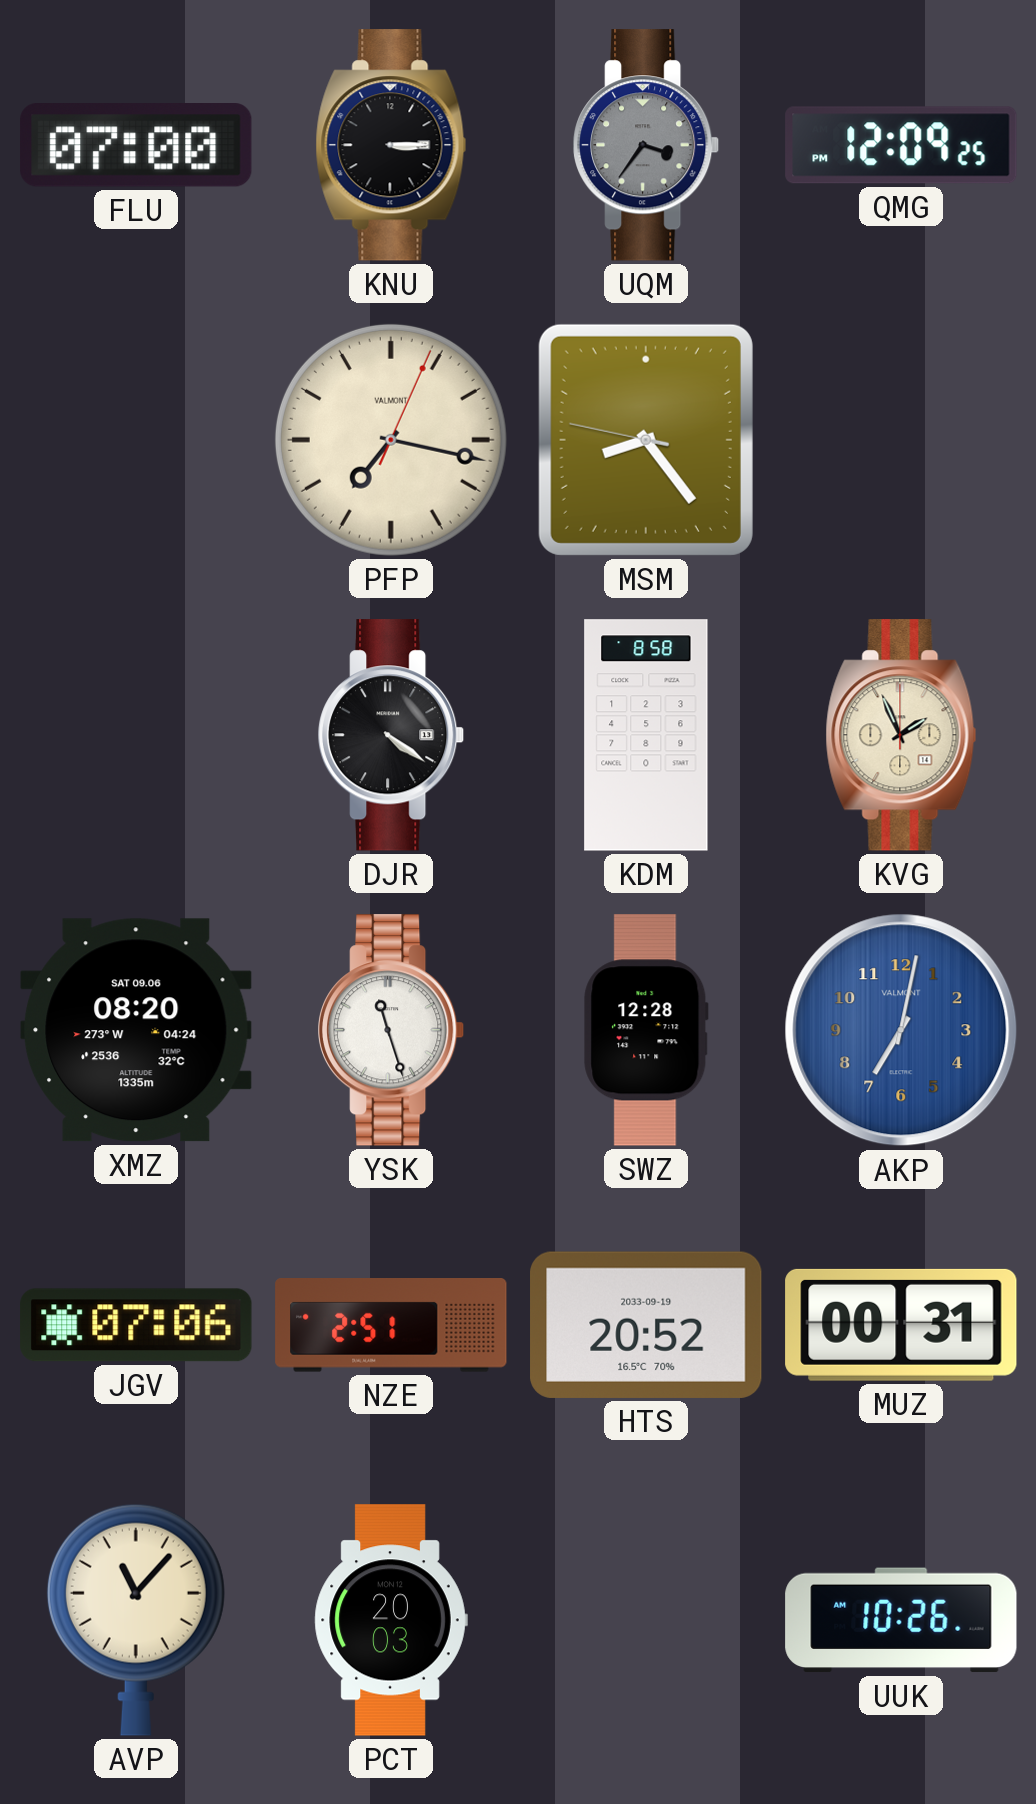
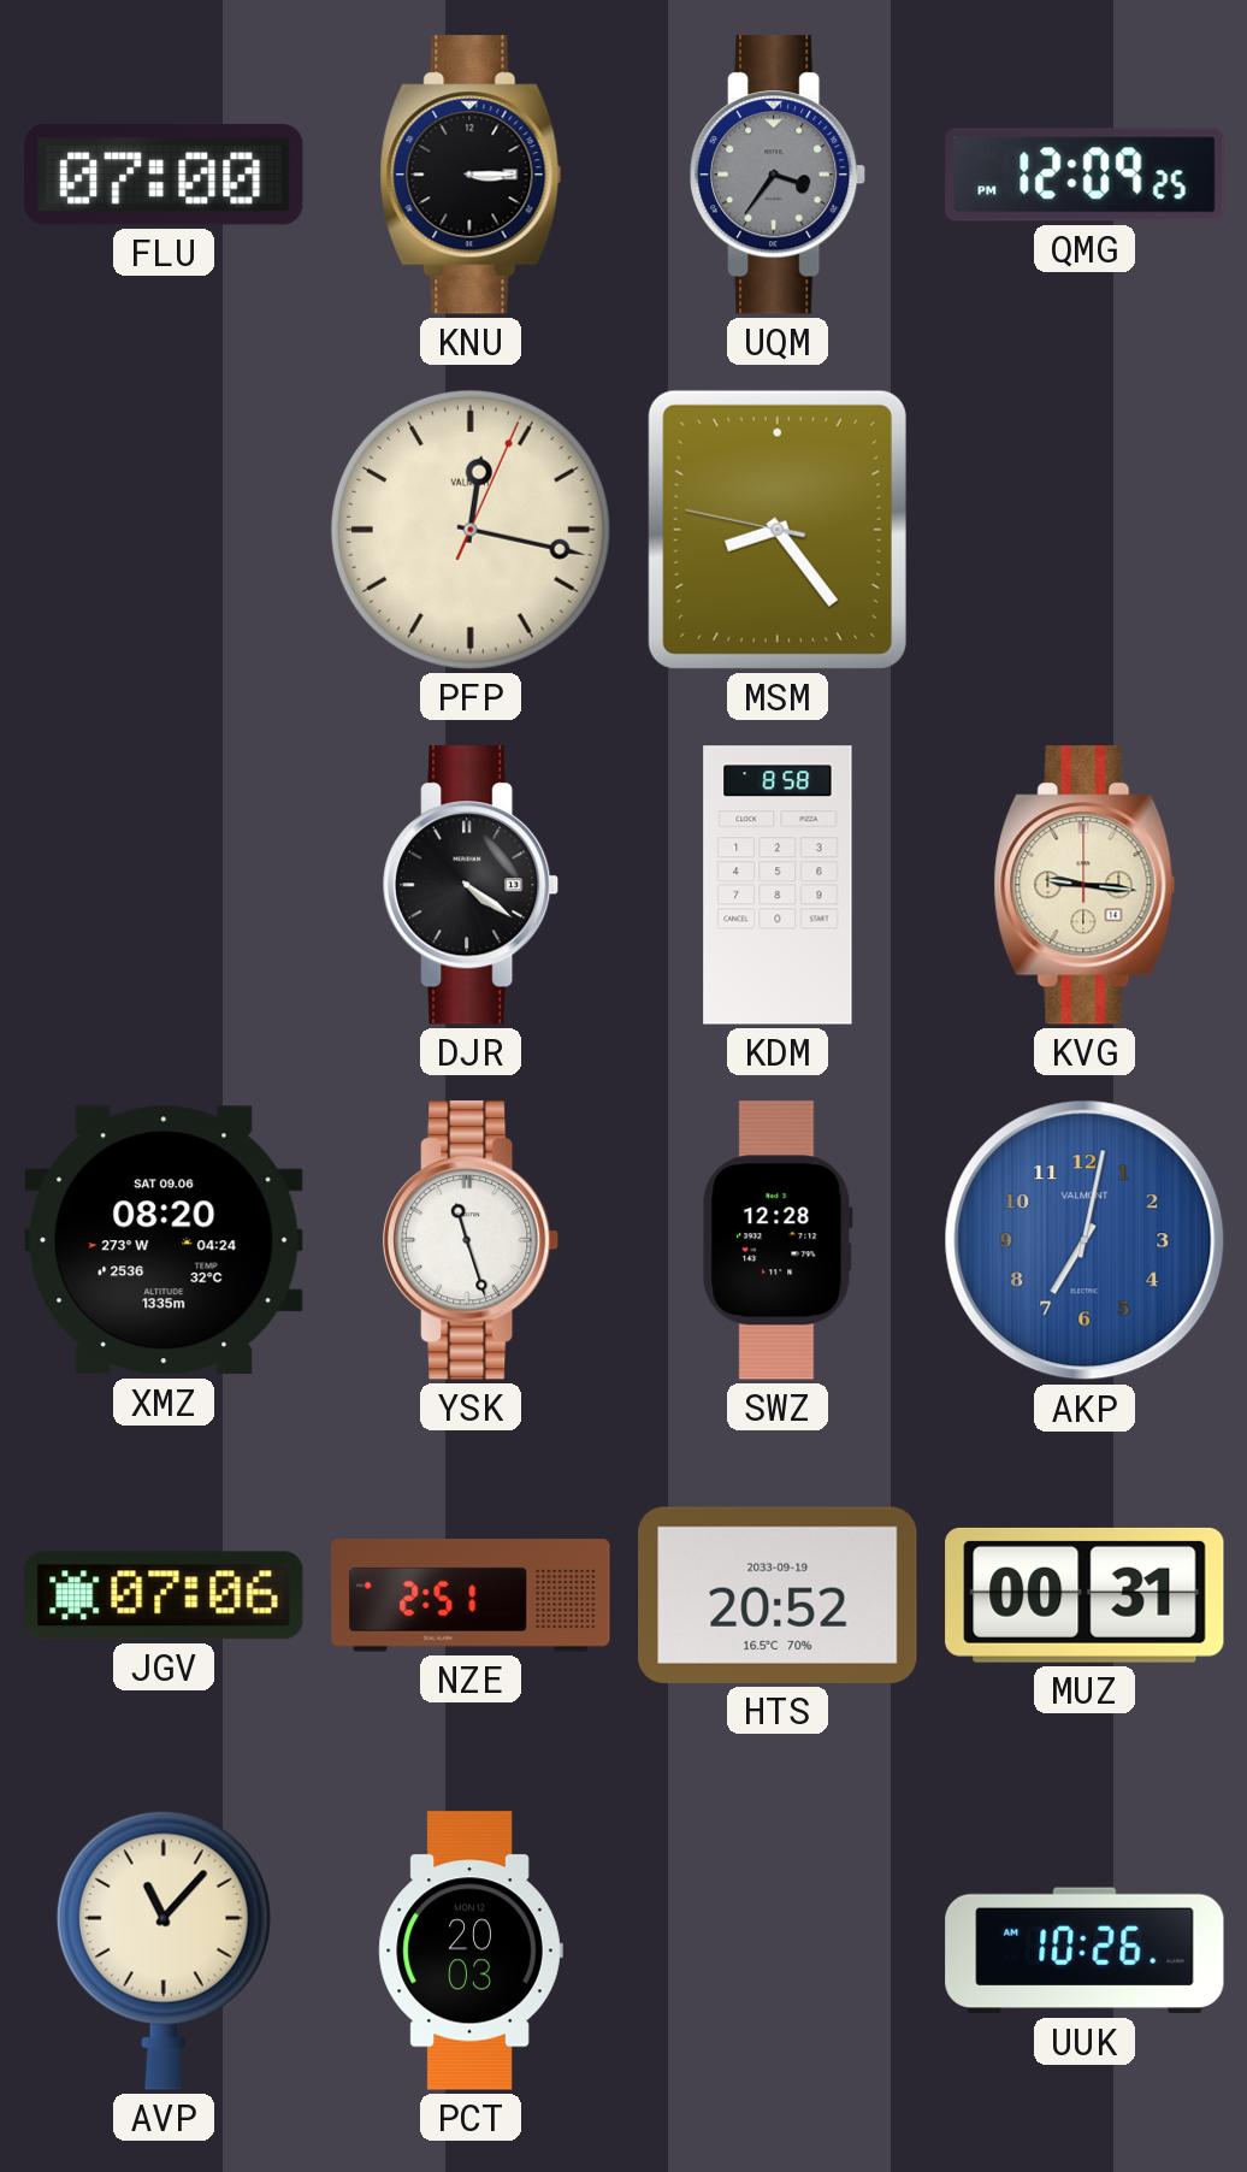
PFP: 7:17 -> 12:17 (471, 530)
KVG: 1:56 -> 9:16 (1085, 885)
